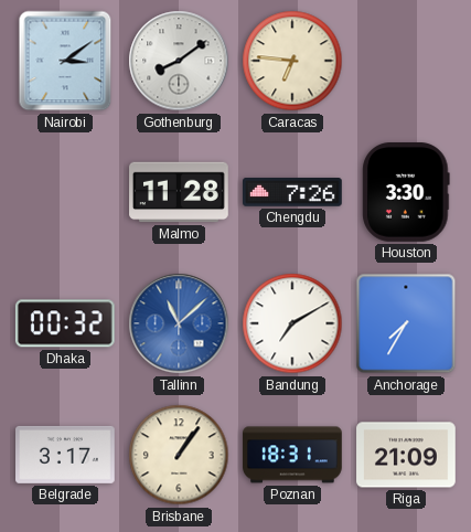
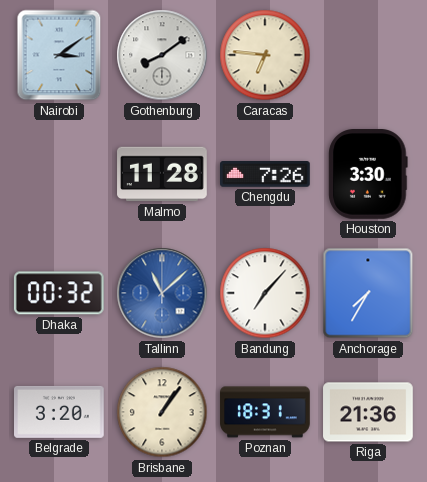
Bandung: 7:10 -> 7:07 (265, 293)
Belgrade: 3:17 -> 3:20 (60, 412)
Riga: 21:09 -> 21:36 (368, 412)
